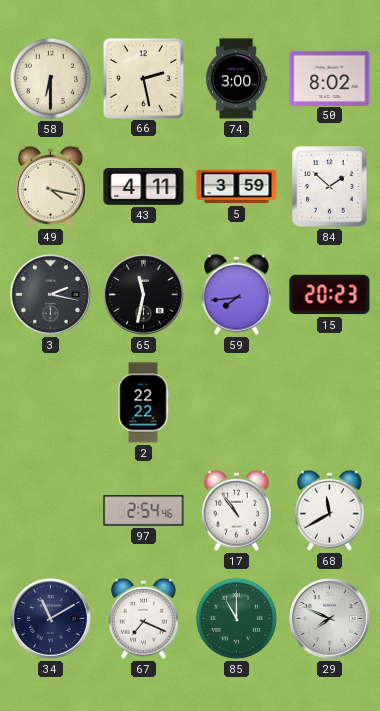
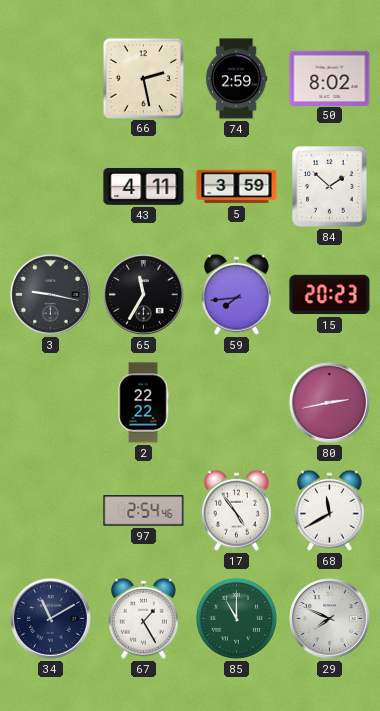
58: 6:30 -> none (50, 78)
74: 3:00 -> 2:59 (236, 79)
49: 4:17 -> none (50, 186)
3: 2:17 -> 9:17 (51, 295)
65: 11:32 -> 11:35 (144, 295)
80: none -> 2:43 (330, 403)
17: 10:54 -> 4:54 (236, 510)
67: 7:19 -> 1:25 (143, 618)
